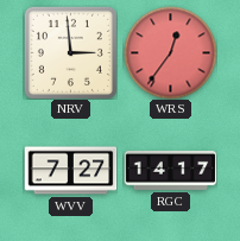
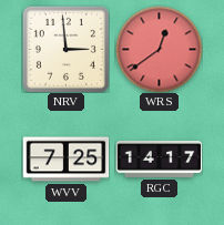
WRS: 12:36 -> 12:39 (159, 49)
WVV: 7:27 -> 7:25 (65, 160)
